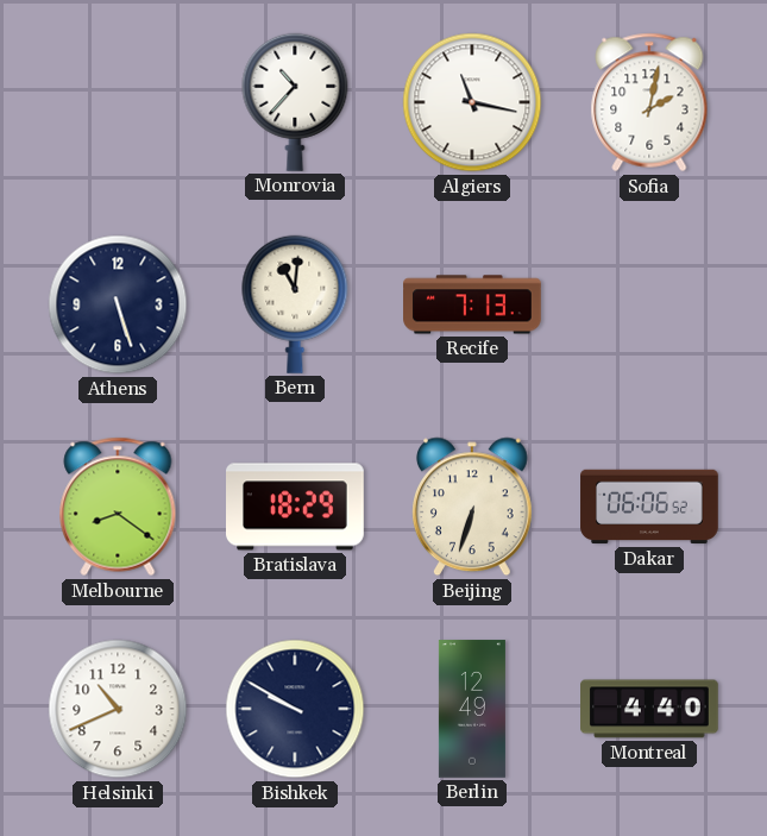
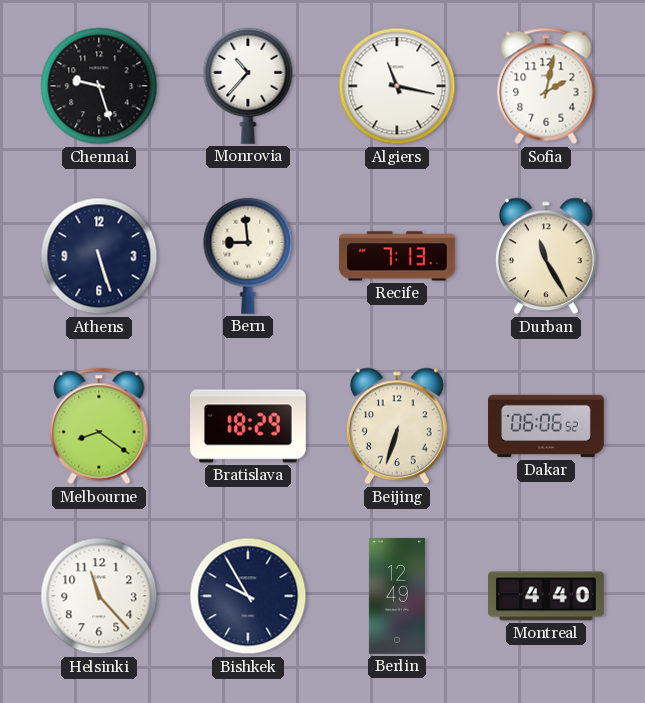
Chennai: none -> 9:27 (99, 86)
Bern: 11:01 -> 8:59 (248, 256)
Durban: none -> 11:25 (547, 256)
Helsinki: 10:41 -> 11:23 (99, 596)
Bishkek: 9:50 -> 9:55 (248, 596)
